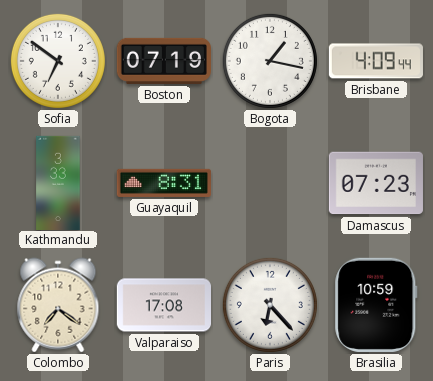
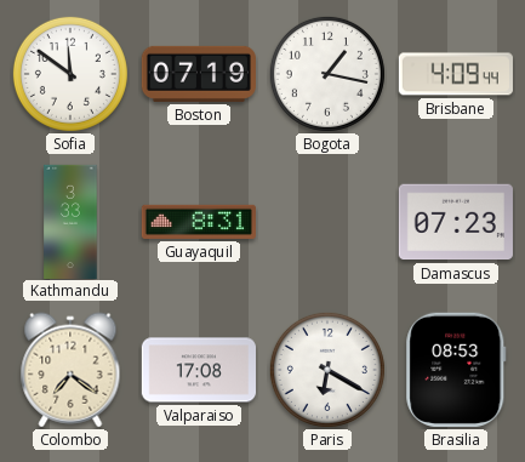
Sofia: 6:51 -> 11:51 (70, 74)
Paris: 6:23 -> 6:20 (327, 370)
Brasilia: 10:59 -> 08:53 (456, 370)
